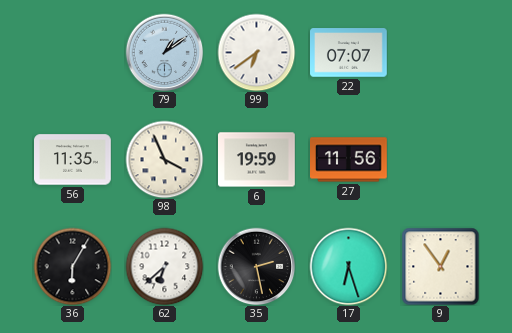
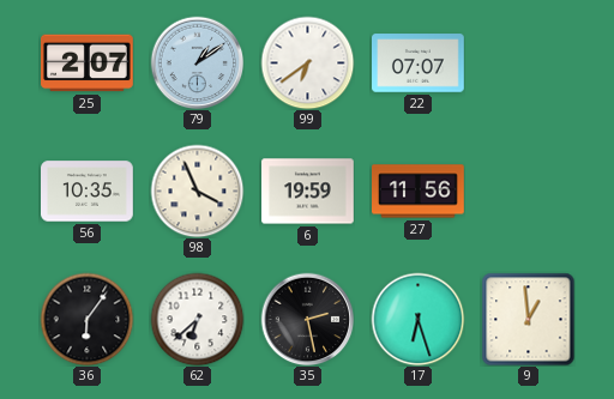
25: none -> 2:07 (88, 64)
56: 11:35 -> 10:35 (88, 192)
36: 6:05 -> 6:06 (86, 319)
9: 12:54 -> 12:59 (528, 319)
